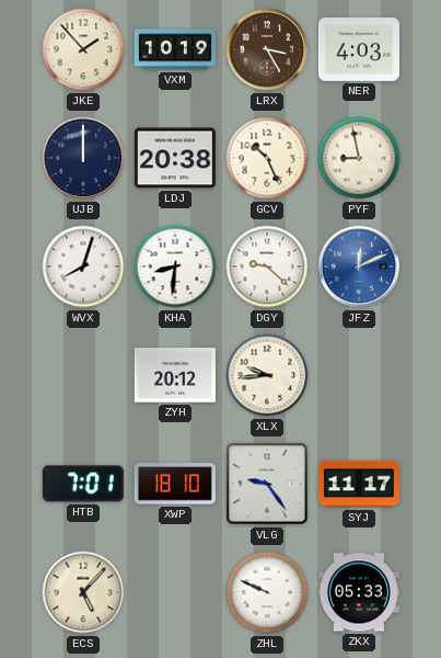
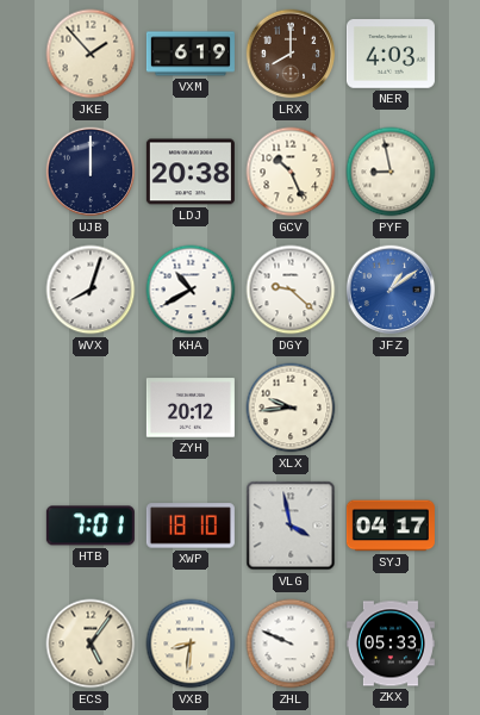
VXM: 10:19 -> 6:19 (191, 54)
LRX: 3:25 -> 8:00 (291, 54)
KHA: 8:31 -> 10:40 (191, 290)
JFZ: 12:11 -> 1:09 (391, 290)
VLG: 9:24 -> 3:58 (291, 526)
SYJ: 11:17 -> 04:17 (391, 526)
ECS: 5:07 -> 5:06 (91, 643)
VXB: none -> 8:31 (191, 643)
